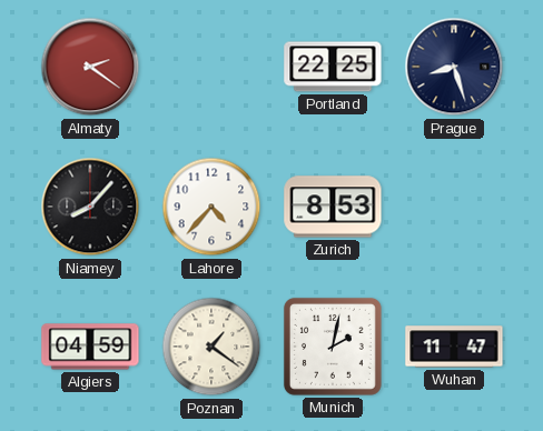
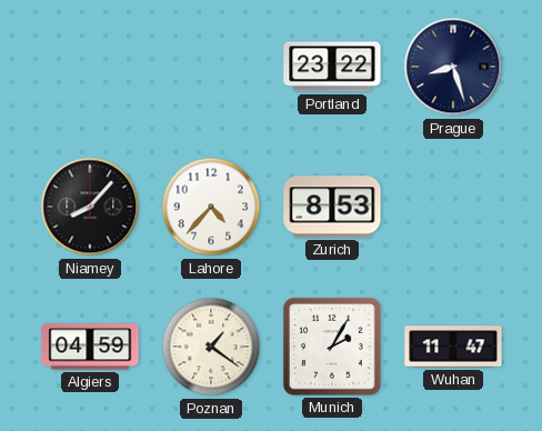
Almaty: 2:21 -> none (90, 67)
Portland: 22:25 -> 23:22 (332, 67)
Munich: 2:02 -> 2:05 (332, 347)
